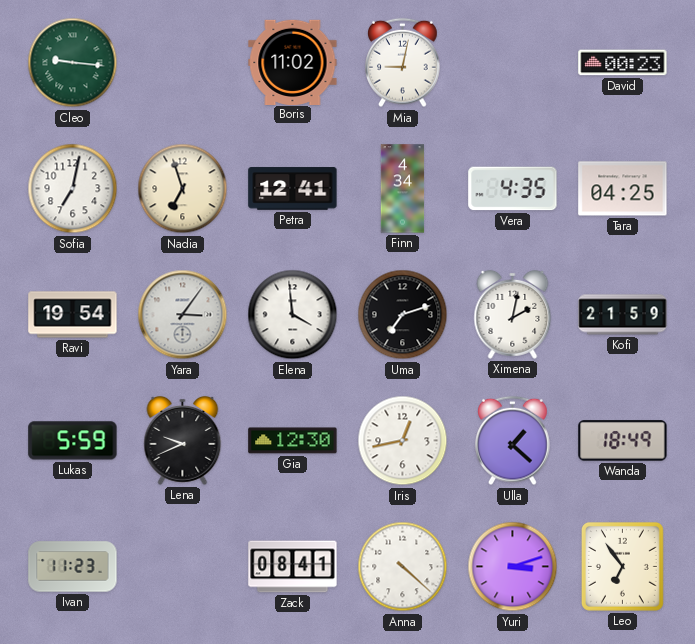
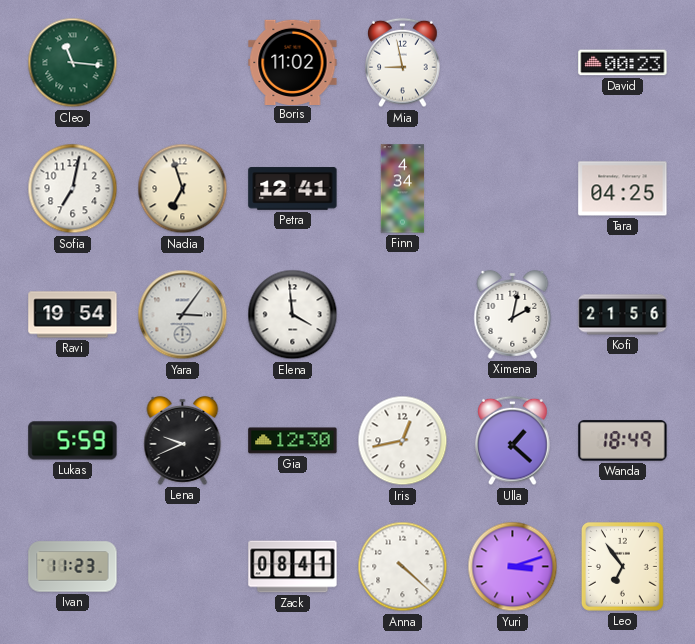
Cleo: 9:16 -> 11:16 (73, 63)
Mia: 9:02 -> 8:58 (403, 63)
Vera: 4:35 -> none (513, 189)
Uma: 7:12 -> none (403, 315)
Kofi: 21:59 -> 21:56 (623, 315)
